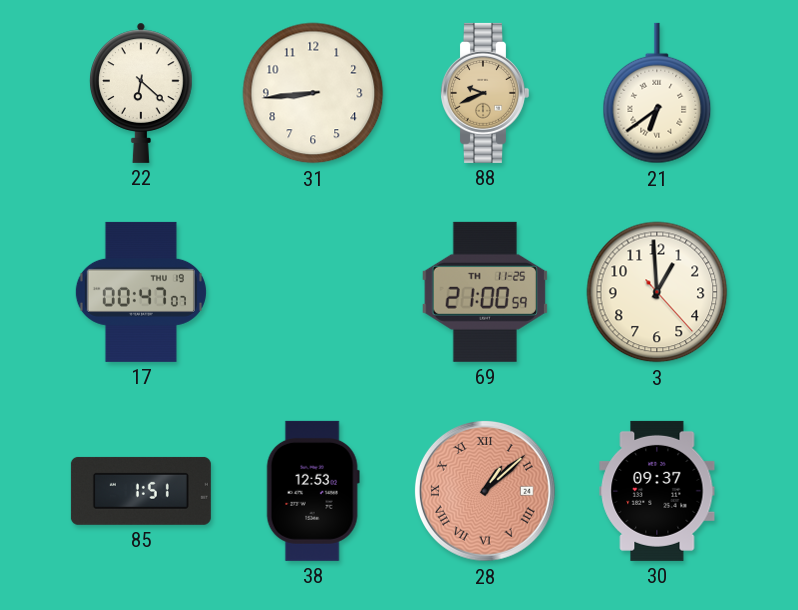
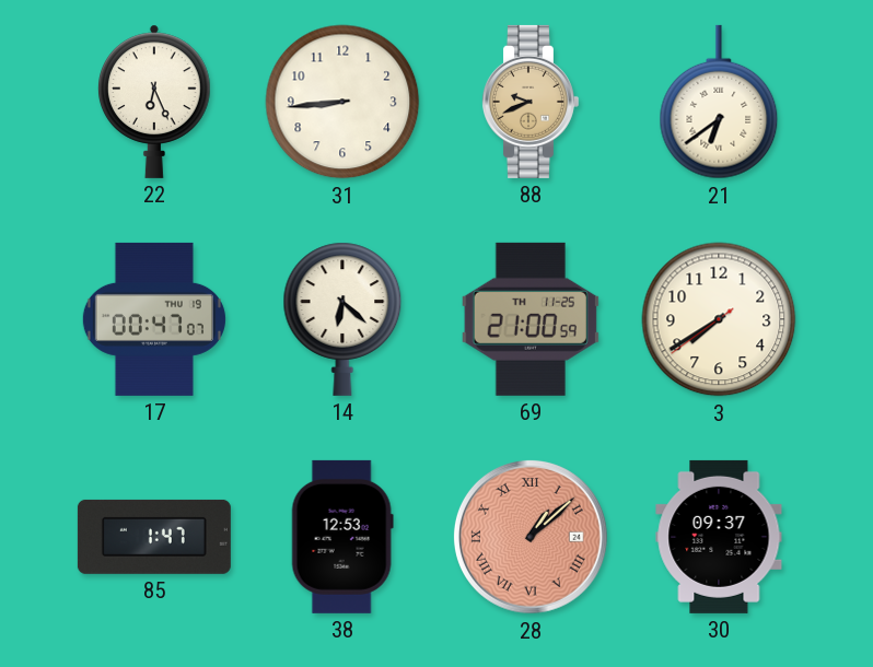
22: 6:22 -> 6:26 (155, 102)
14: none -> 6:22 (342, 319)
3: 12:59 -> 7:39 (719, 319)
85: 1:51 -> 1:47 (154, 537)
